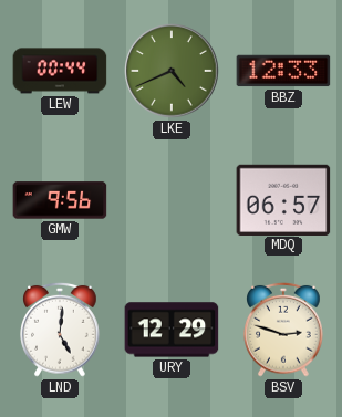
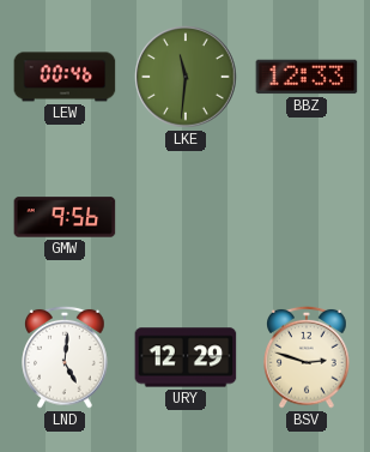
LEW: 00:44 -> 00:46 (65, 77)
LKE: 4:41 -> 11:31 (186, 77)
MDQ: 06:57 -> none (283, 199)
